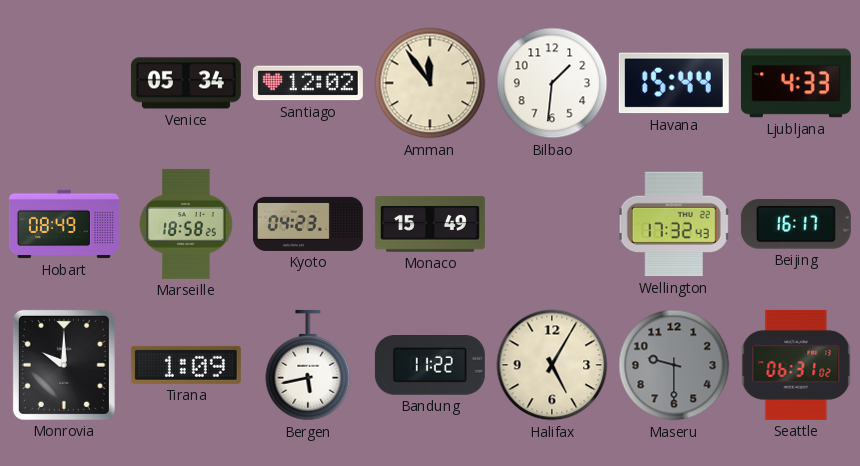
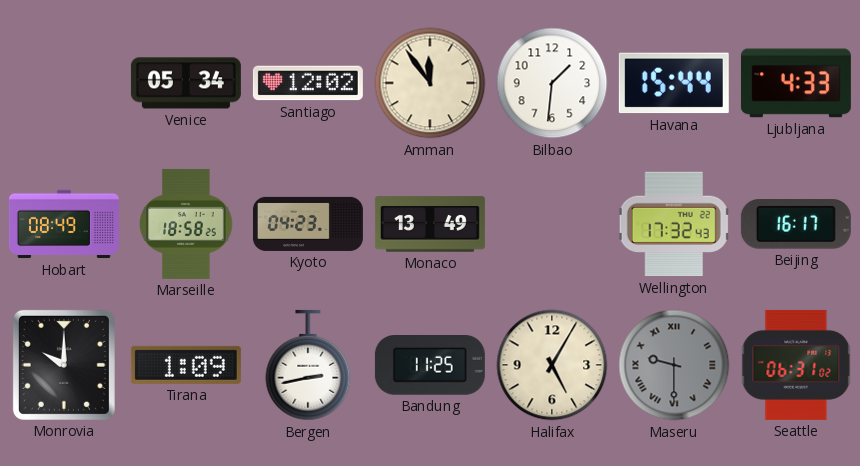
Monaco: 15:49 -> 13:49 (430, 224)
Bergen: 5:43 -> 2:43 (308, 365)
Bandung: 11:22 -> 11:25 (430, 366)
Maseru numerals: Arabic -> Roman (674, 365)
